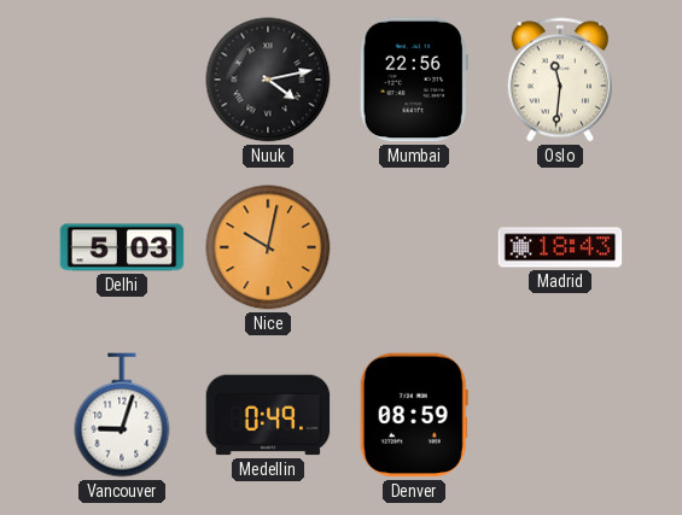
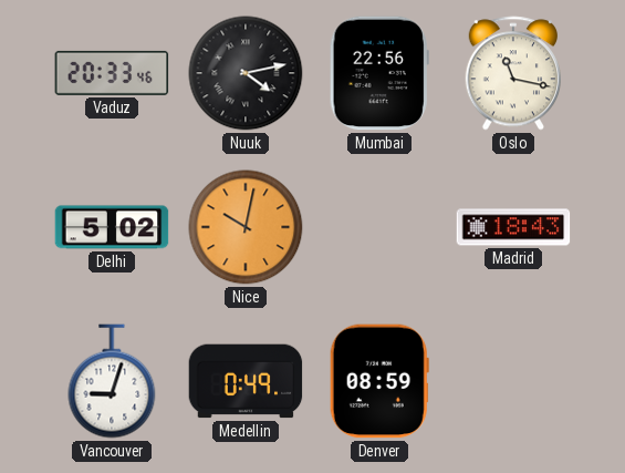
Vaduz: none -> 20:33 (112, 73)
Oslo: 11:31 -> 11:17 (512, 73)
Delhi: 5:03 -> 5:02 (112, 227)
